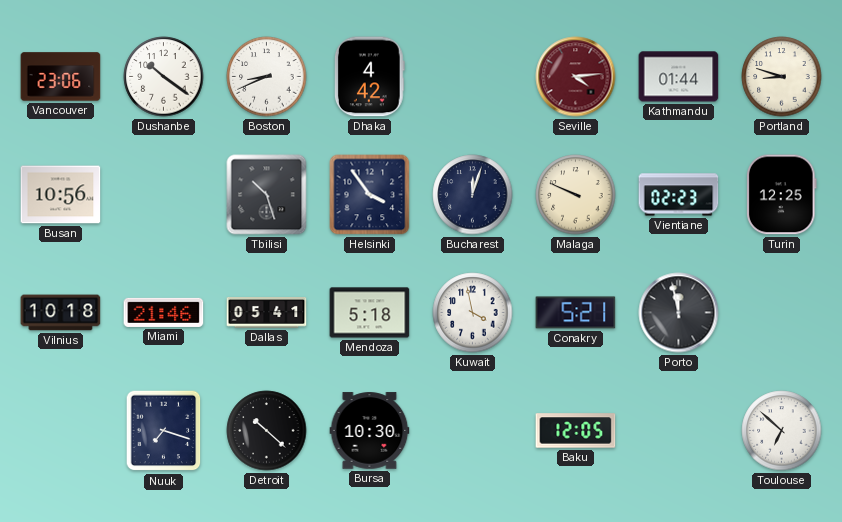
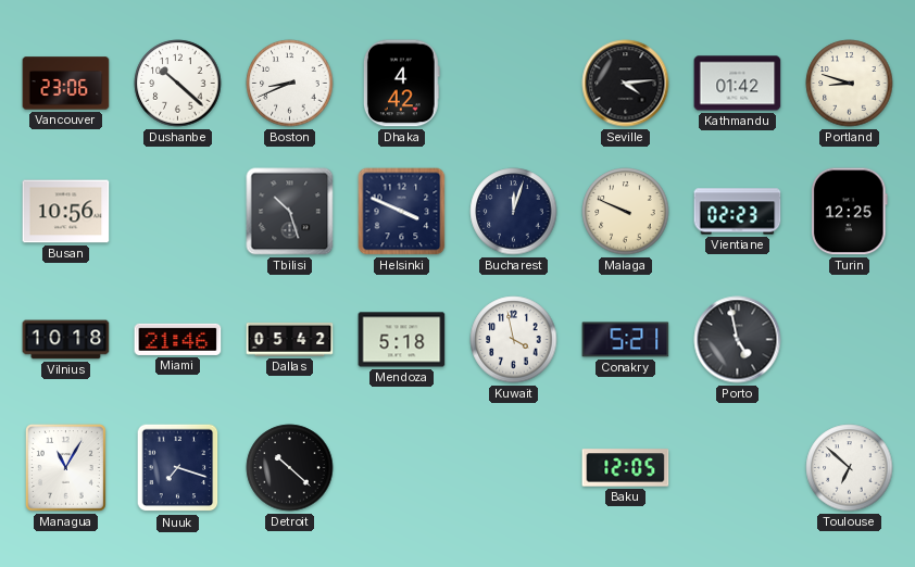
Dushanbe: 10:21 -> 10:22 (178, 84)
Seville dial: burgundy -> black (626, 84)
Kathmandu: 01:44 -> 01:42 (738, 84)
Helsinki: 3:54 -> 3:49 (402, 212)
Dallas: 05:41 -> 05:42 (290, 340)
Porto: 11:58 -> 4:58 (738, 340)
Managua: none -> 11:05 (65, 467)
Bursa: 10:30 -> none (370, 431)
